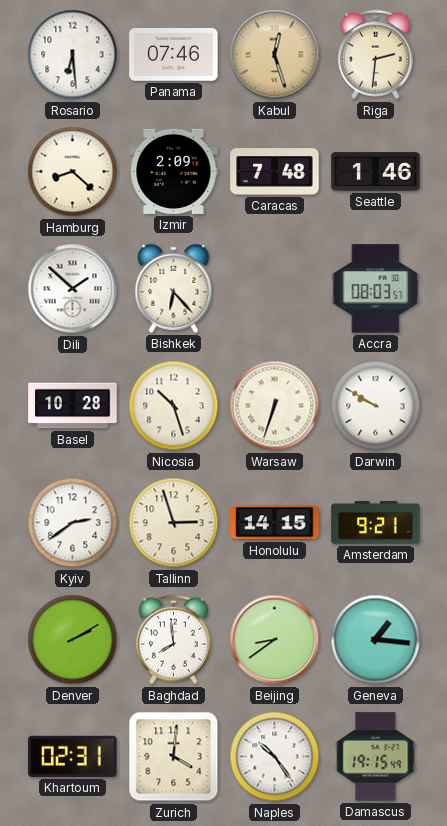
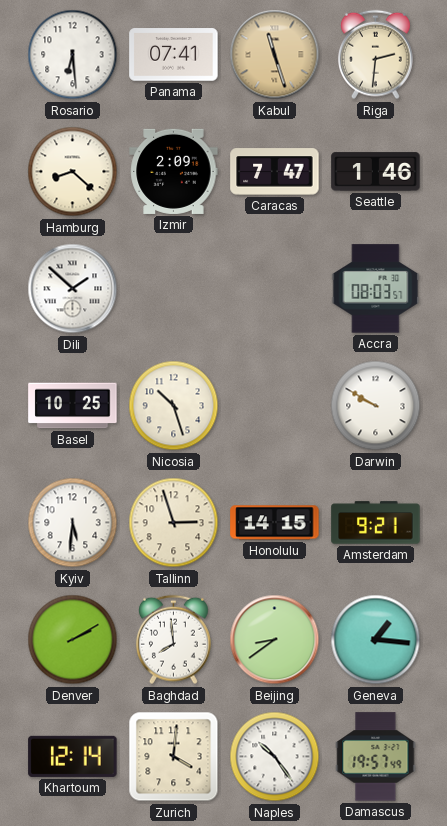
Panama: 07:46 -> 07:41 (174, 55)
Kabul: 12:27 -> 11:27 (275, 55)
Caracas: 7:48 -> 7:47 (275, 172)
Bishkek: 6:23 -> none (174, 288)
Basel: 10:28 -> 10:25 (73, 406)
Warsaw: 6:33 -> none (275, 406)
Kyiv: 2:39 -> 5:31 (73, 523)
Khartoum: 02:31 -> 12:14 (73, 756)
Damascus: 19:15 -> 19:57 (376, 757)
